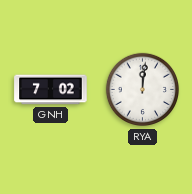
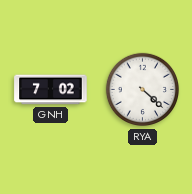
RYA: 12:01 -> 4:22 (143, 90)
